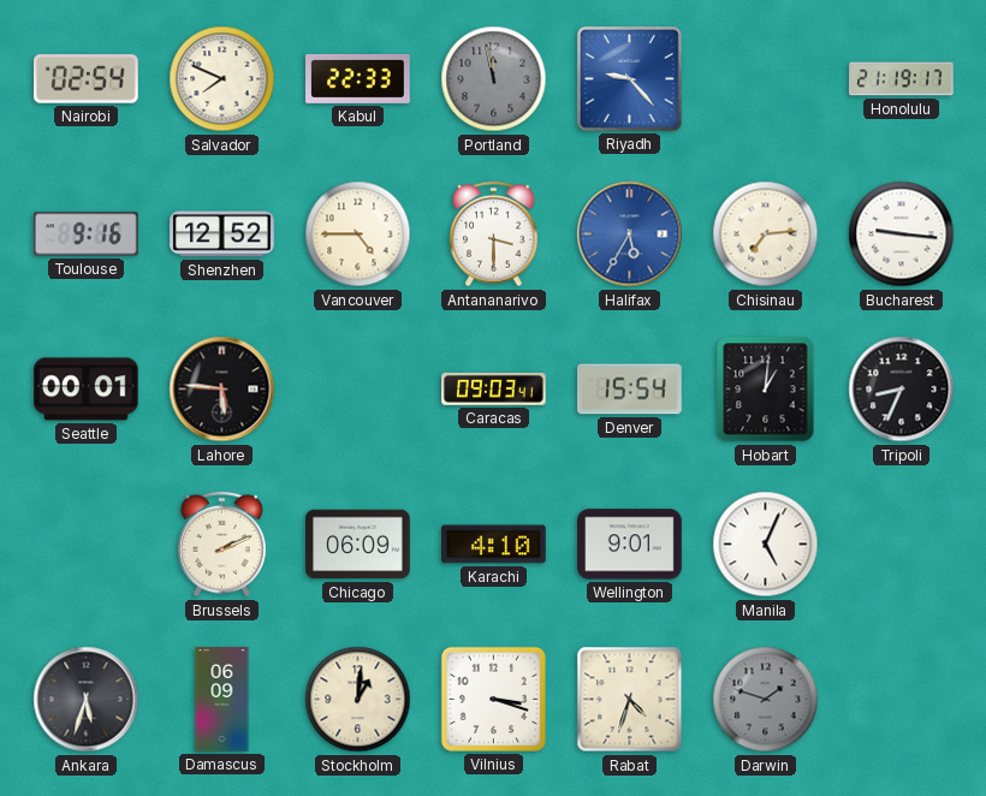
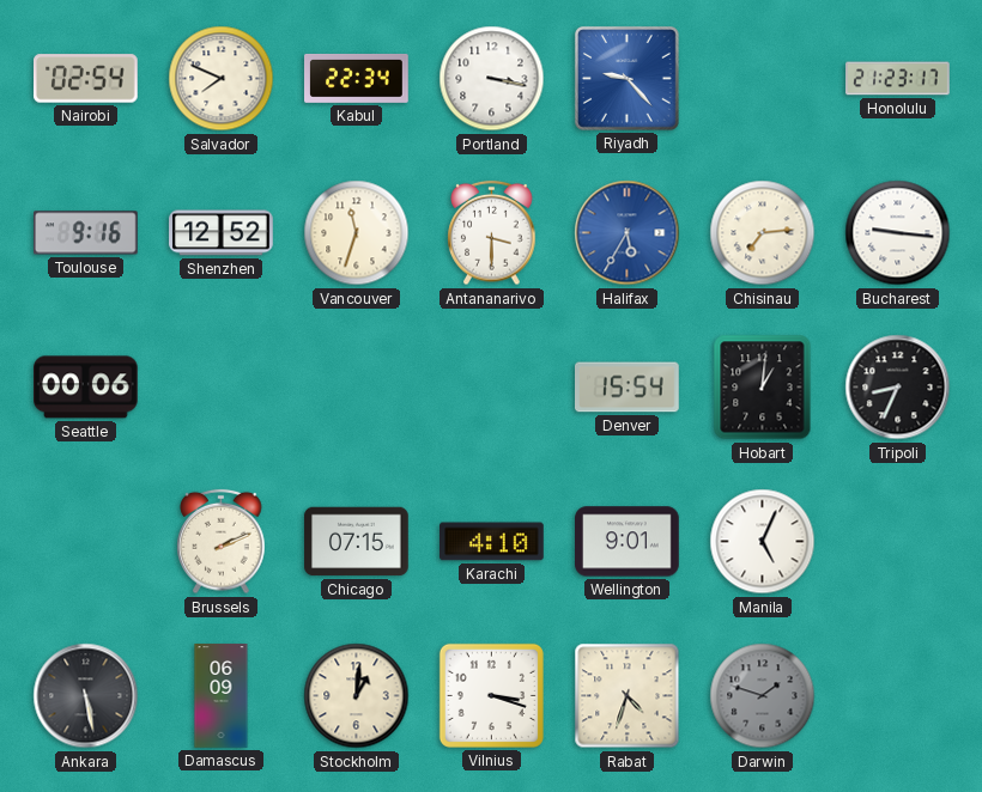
Kabul: 22:33 -> 22:34 (357, 78)
Portland: 11:58 -> 3:17 (492, 79)
Portland dial: grey -> white (492, 79)
Honolulu: 21:19 -> 21:23 (898, 79)
Vancouver: 4:45 -> 11:33 (357, 233)
Seattle: 00:01 -> 00:06 (86, 388)
Lahore: 5:46 -> none (222, 390)
Caracas: 09:03 -> none (494, 390)
Chicago: 06:09 -> 07:15 (357, 542)
Ankara: 5:33 -> 5:28 (86, 696)
